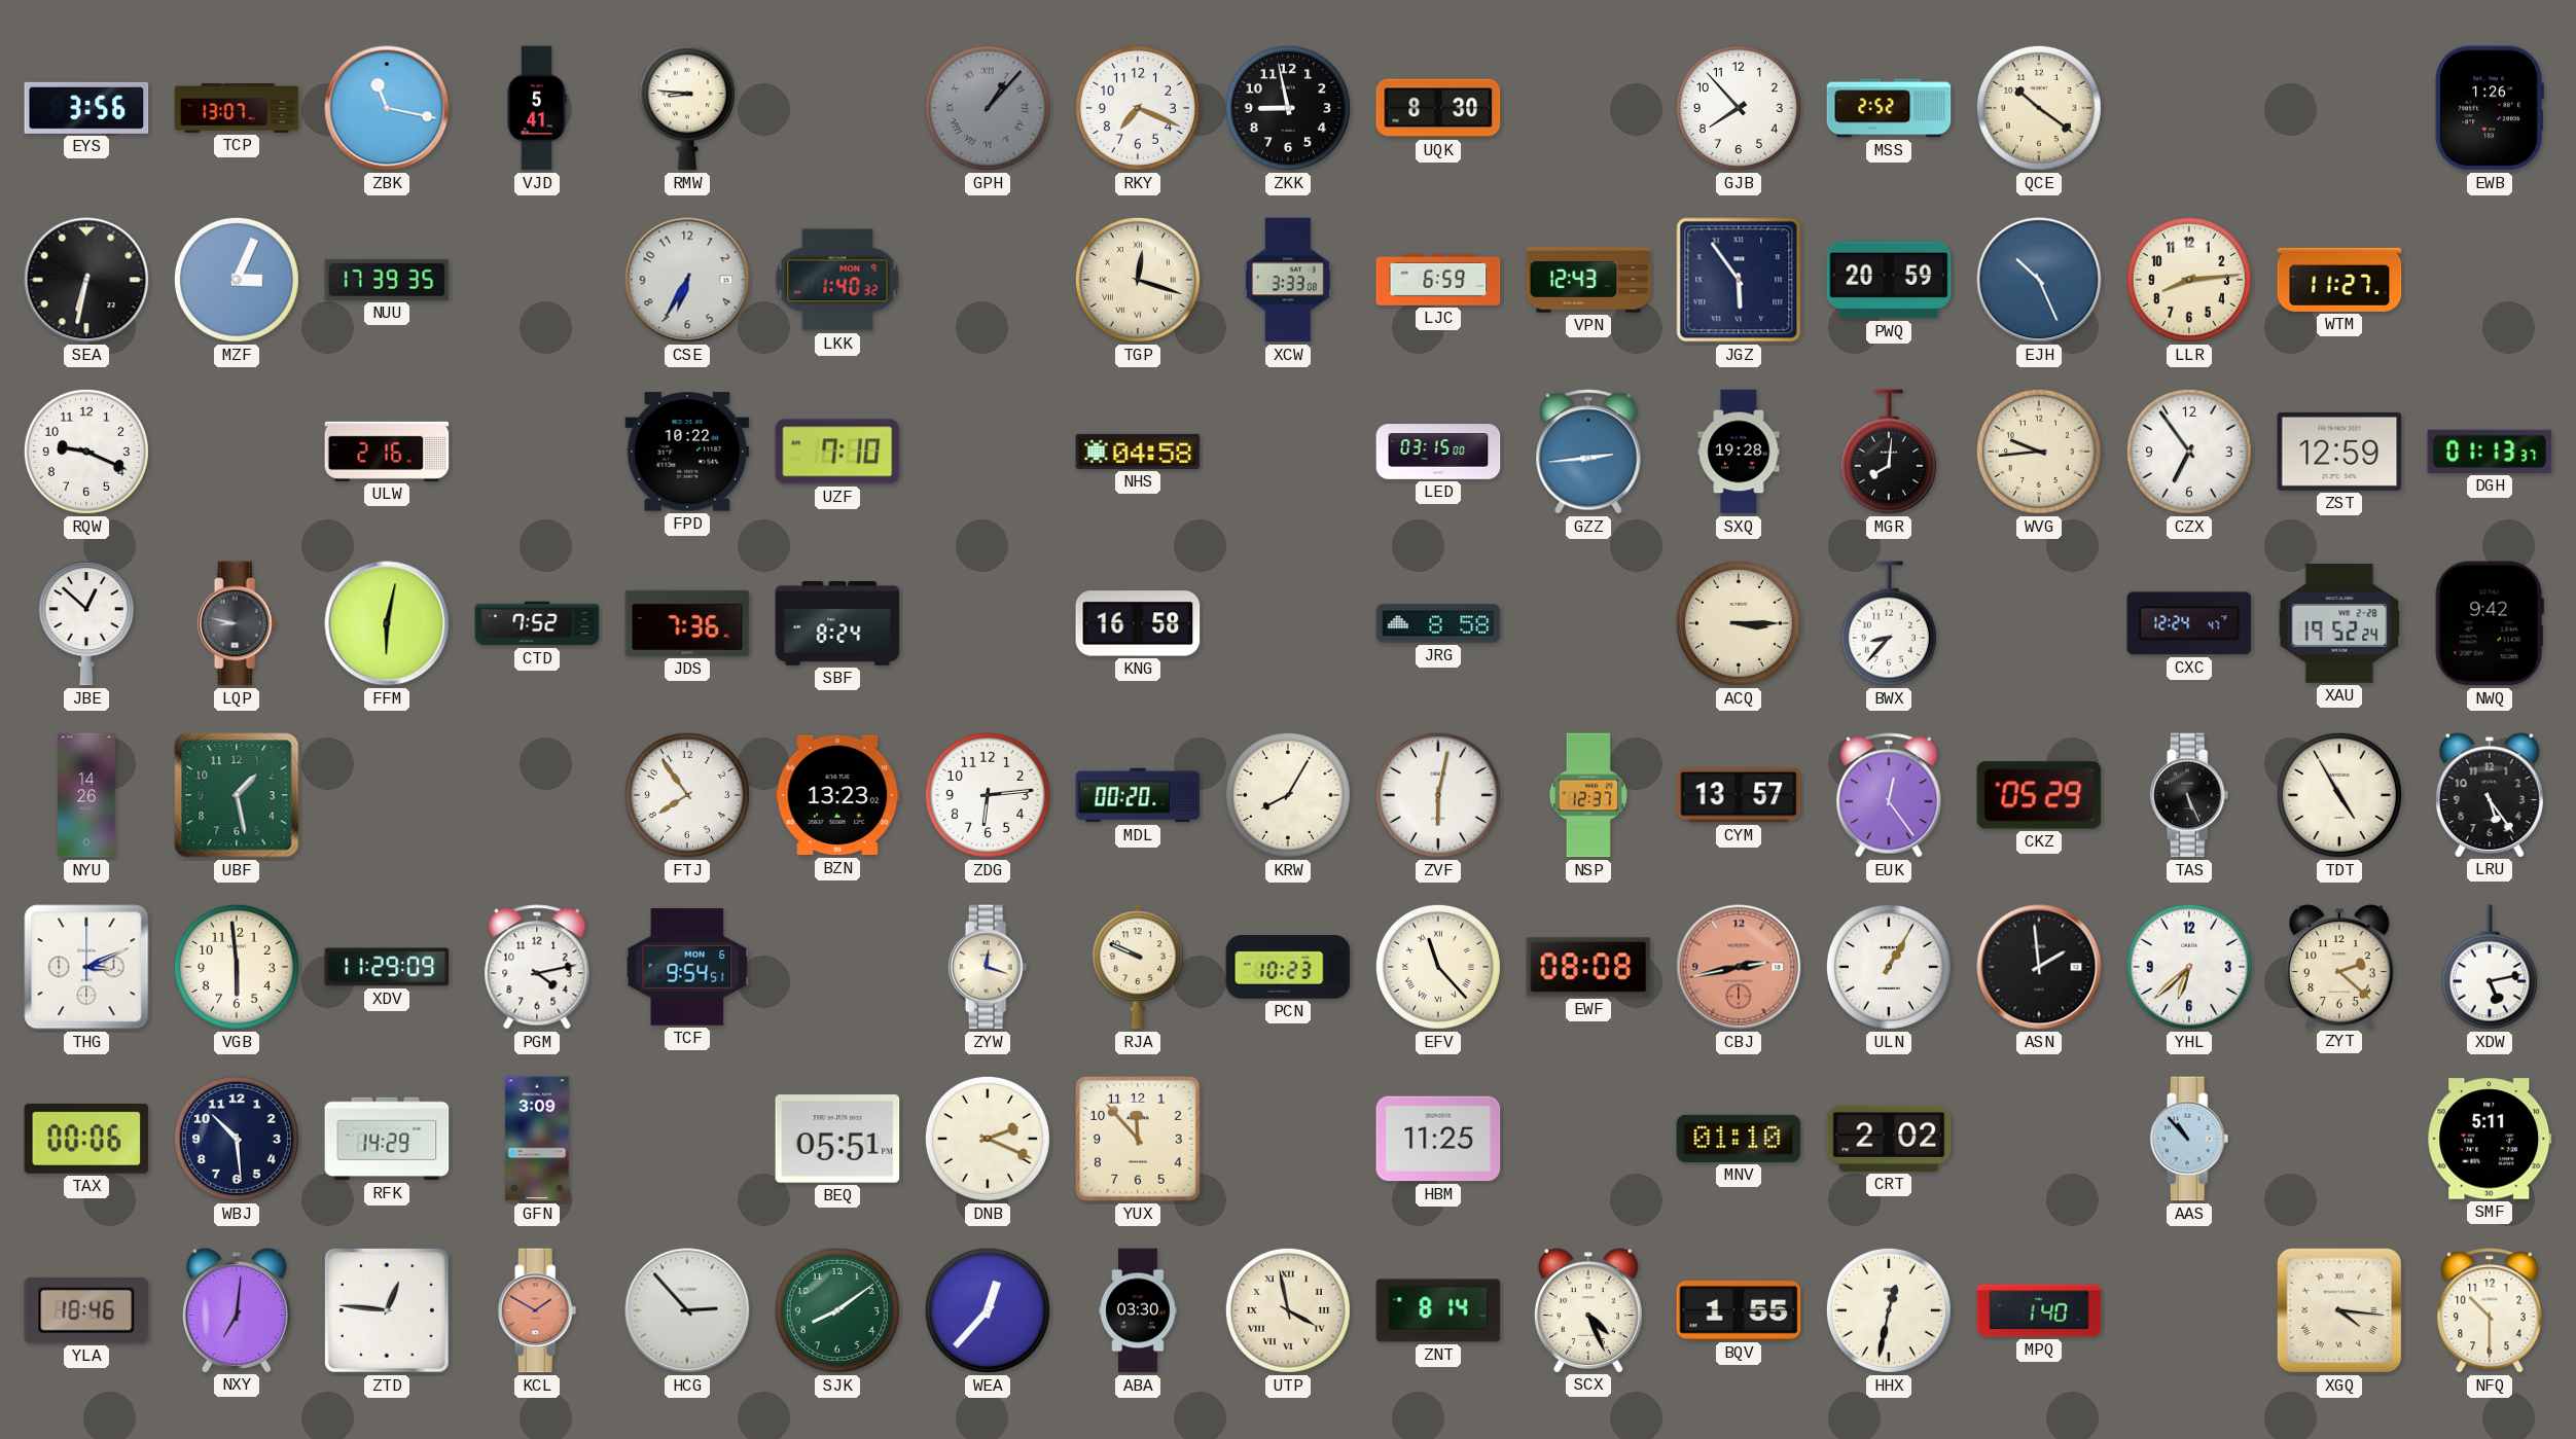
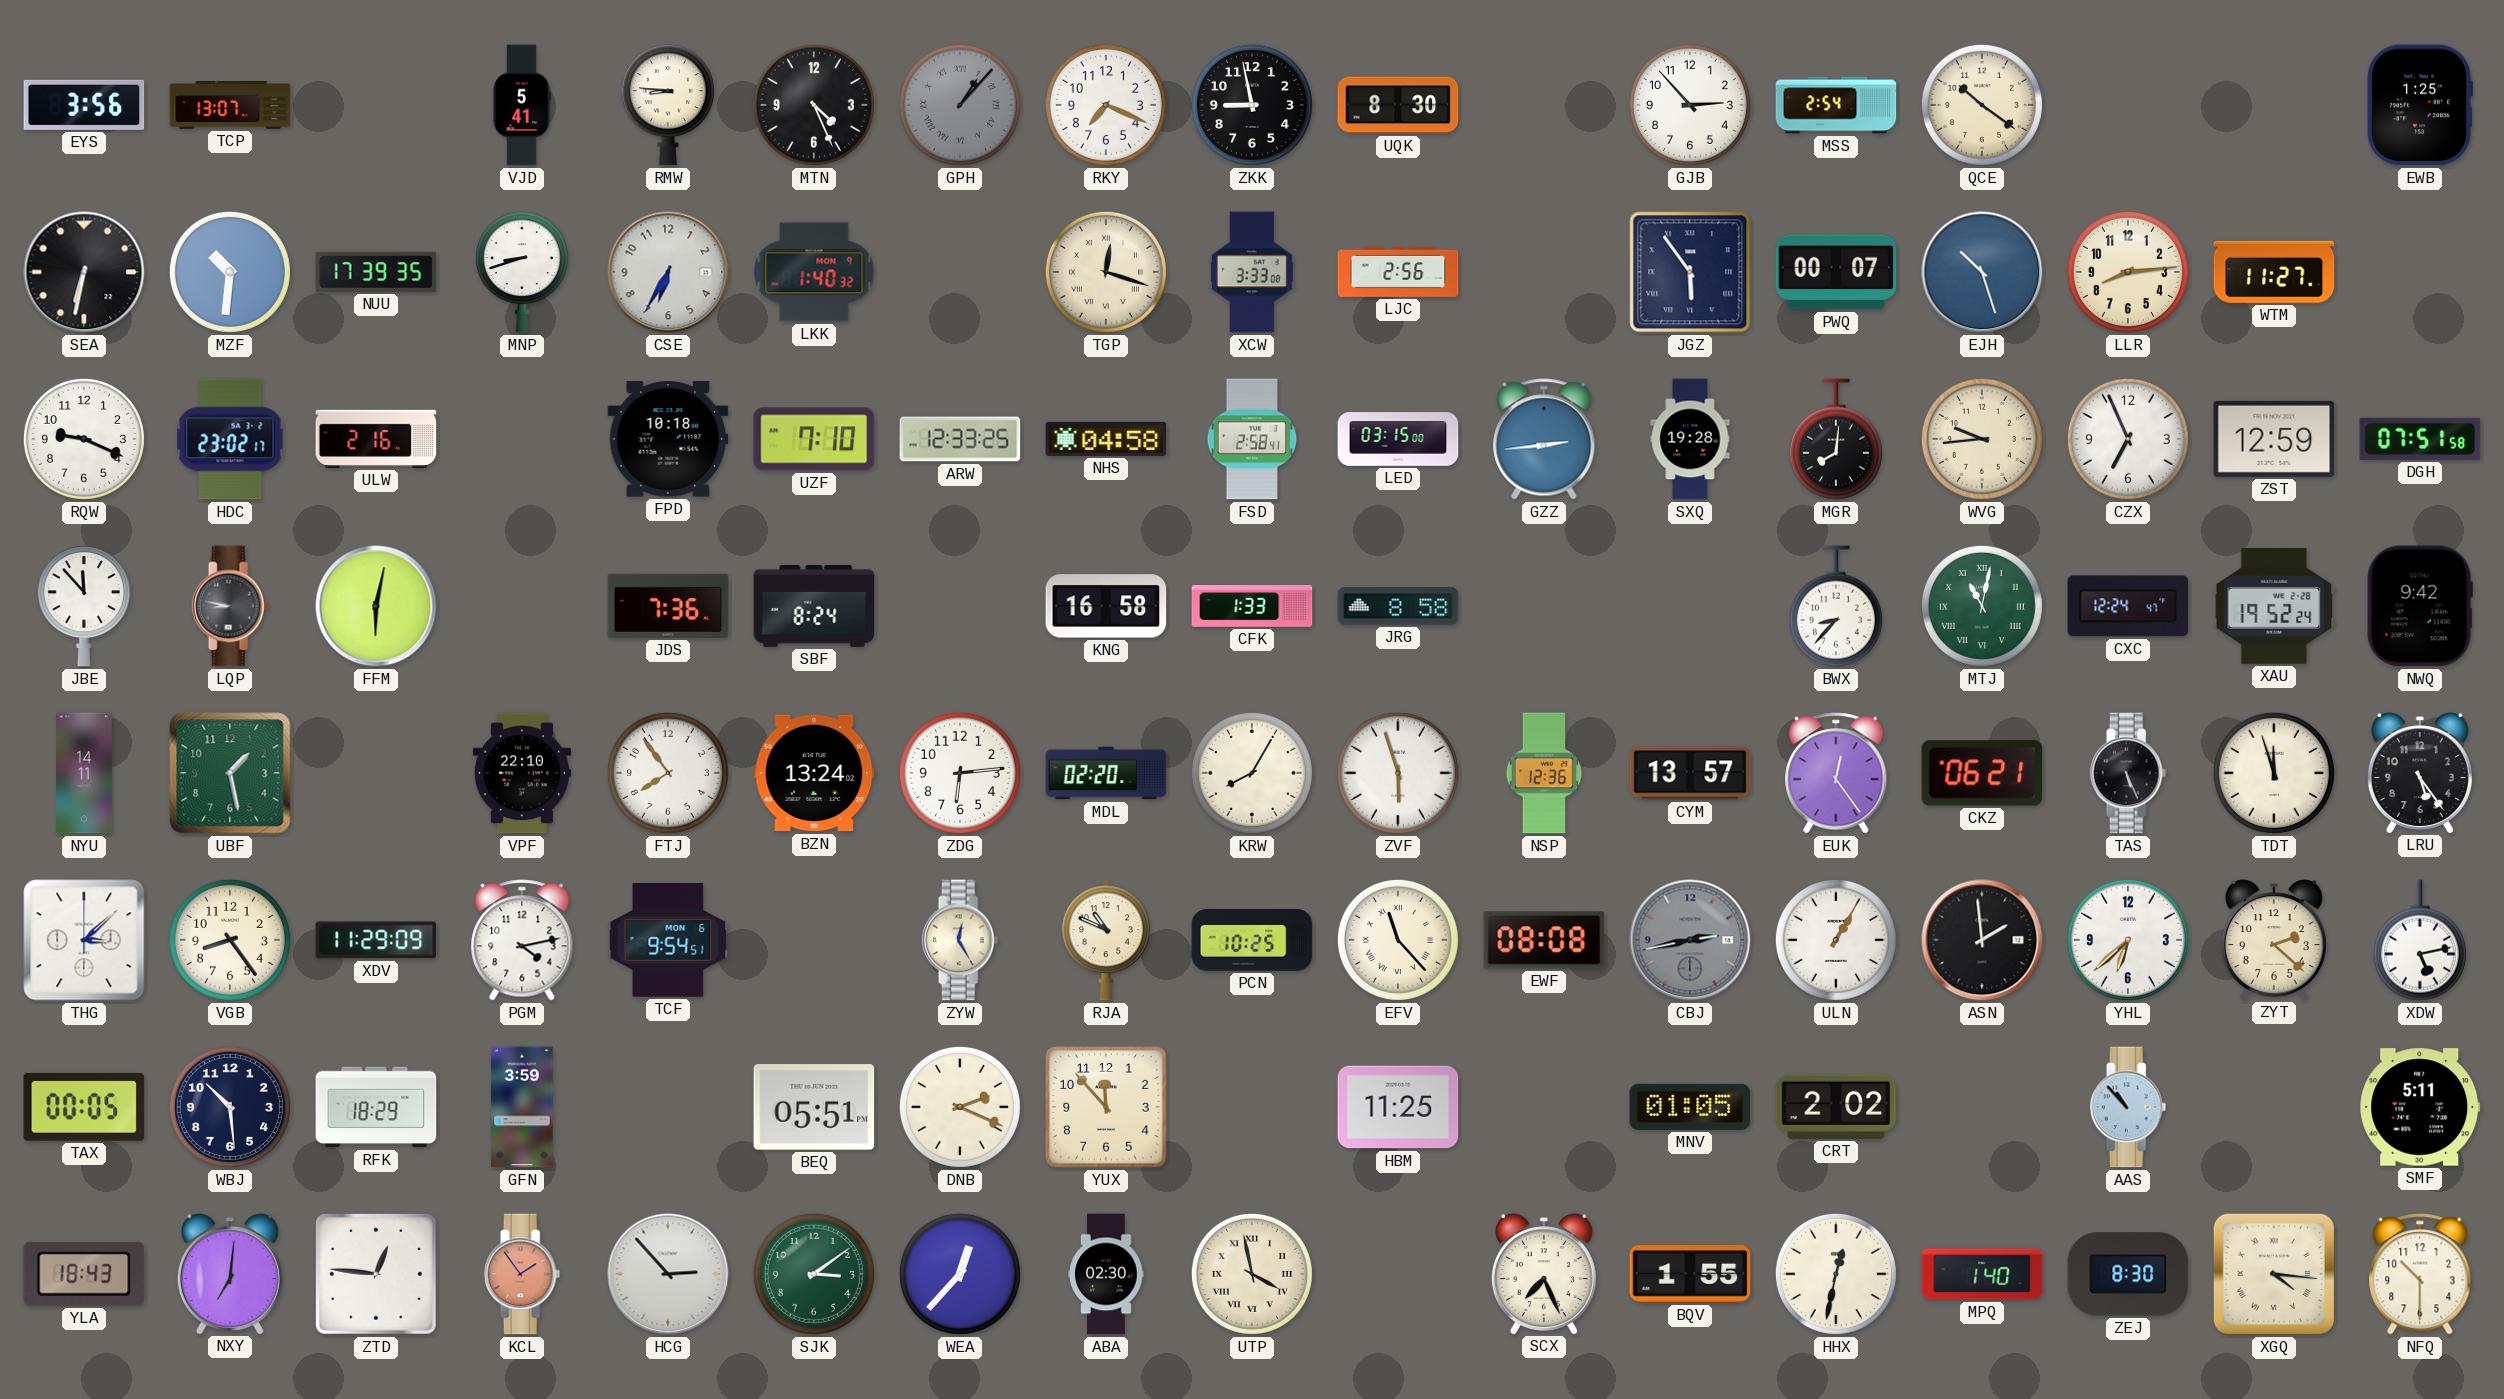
ZBK: 11:17 -> none (387, 108)
MTN: none -> 4:26 (814, 105)
GJB: 7:53 -> 2:53 (1690, 105)
MSS: 2:52 -> 2:54 (1836, 105)
EWB: 1:26 -> 1:25 (2420, 105)
MZF: 3:04 -> 10:31 (230, 272)
MNP: none -> 8:42 (522, 272)
LJC: 6:59 -> 2:56 (1398, 272)
VPN: 12:43 -> none (1588, 280)
PWQ: 20:59 -> 00:07 (1836, 272)
EJH: 10:26 -> 10:27 (1982, 272)
HDC: none -> 23:02 (230, 439)
FPD: 10:22 -> 10:18 (668, 439)
ARW: none -> 12:33 (960, 439)
FSD: none -> 2:58 (1252, 439)
CZX: 6:54 -> 6:56 (2128, 439)
DGH: 01:13 -> 07:51 (2420, 439)
JBE: 12:52 -> 11:53 (84, 606)
CTD: 7:52 -> none (537, 623)
CFK: none -> 1:33 (1252, 606)
ACQ: 3:15 -> none (1739, 623)
MTJ: none -> 11:02 (1982, 606)
NYU: 14:26 -> 14:11 (85, 773)
VPF: none -> 22:10 (522, 773)
BZN: 13:23 -> 13:24 (814, 773)
MDL: 00:20 -> 02:20 (1106, 773)
ZVF: 6:02 -> 5:57 (1398, 773)
NSP: 12:37 -> 12:36 (1544, 773)
CKZ: 05:29 -> 06:21 (1982, 773)
TDT: 4:55 -> 11:57 (2274, 773)
THG: 3:11 -> 3:08 (84, 940)
VGB: 5:59 -> 8:24 (230, 940)
ZYW: 12:18 -> 12:25 (960, 940)
RJA: 9:49 -> 10:49 (1106, 940)
PCN: 10:23 -> 10:25 (1252, 940)
CBJ dial: salmon -> grey (1690, 940)
TAX: 00:06 -> 00:05 (84, 1107)
RFK: 14:29 -> 18:29 (376, 1107)
GFN: 3:09 -> 3:59 (522, 1107)
MNV: 01:10 -> 01:05 (1690, 1107)
YLA: 18:46 -> 18:43 (84, 1274)
KCL: 1:50 -> 1:54 (522, 1274)
SJK: 8:09 -> 3:09 (814, 1274)
ABA: 03:30 -> 02:30 (1106, 1274)
ZNT: 8:14 -> none (1438, 1310)
SCX: 4:26 -> 7:26 (1544, 1274)
ZEJ: none -> 8:30 (2128, 1274)
